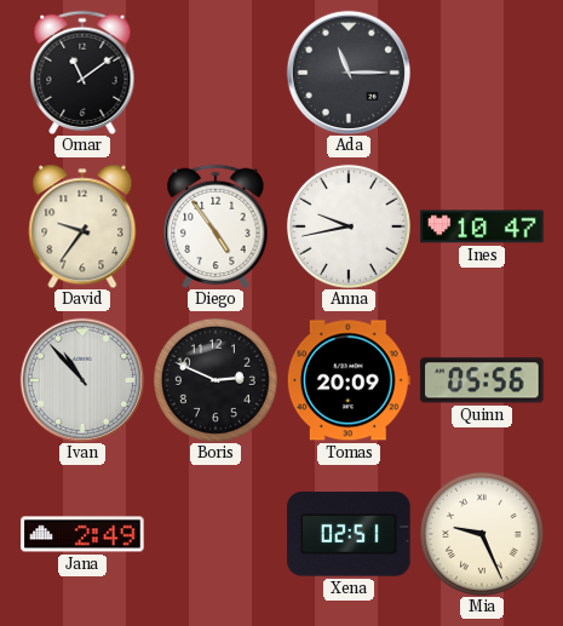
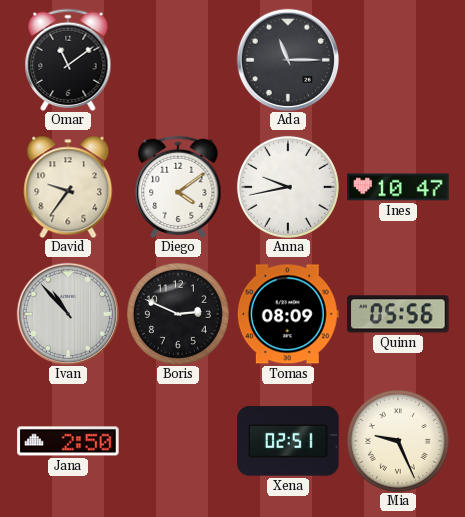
Diego: 4:54 -> 4:09 (178, 186)
Tomas: 20:09 -> 08:09 (288, 314)
Jana: 2:49 -> 2:50 (68, 441)
